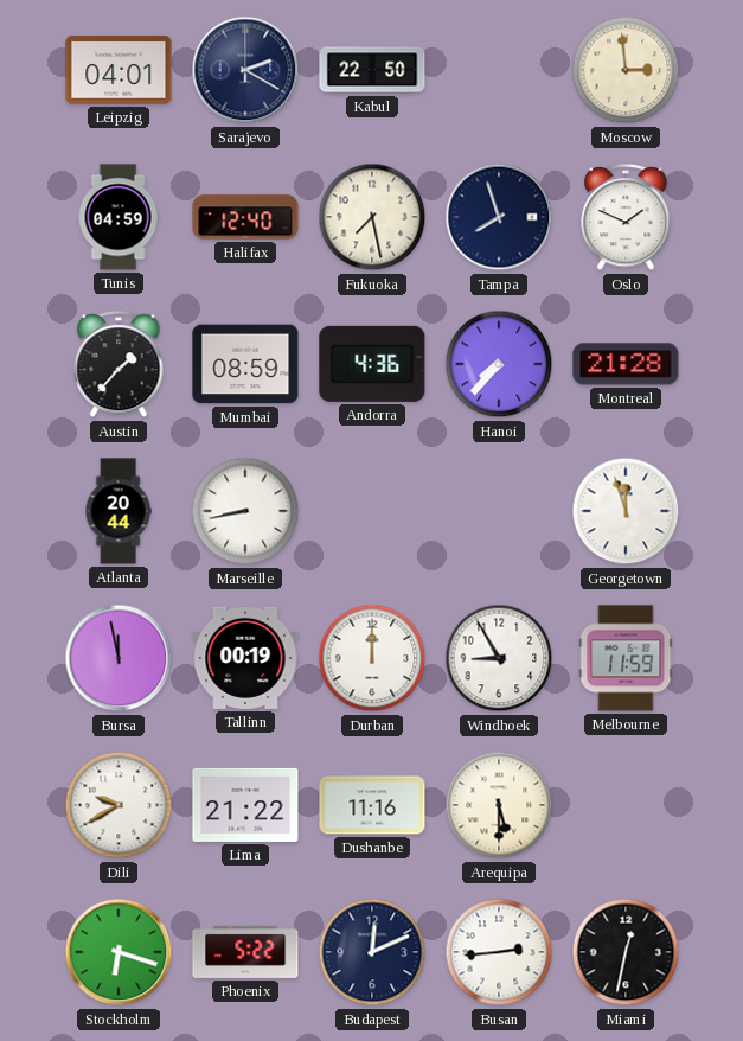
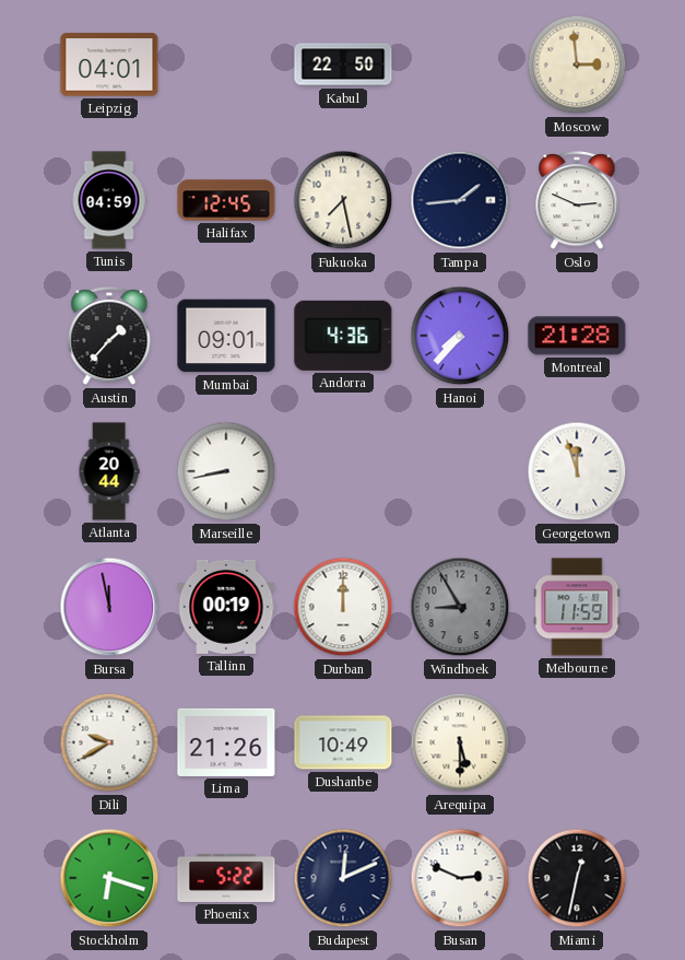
Sarajevo: 2:20 -> none (245, 70)
Halifax: 12:40 -> 12:45 (226, 200)
Tampa: 7:57 -> 1:44 (460, 200)
Oslo: 1:49 -> 2:49 (577, 201)
Mumbai: 08:59 -> 09:01 (226, 336)
Windhoek dial: white -> grey (460, 607)
Lima: 21:22 -> 21:26 (226, 742)
Dushanbe: 11:16 -> 10:49 (343, 742)
Busan: 2:44 -> 2:49 (460, 878)
